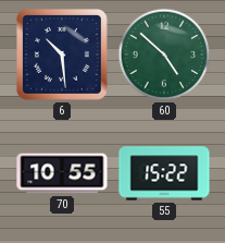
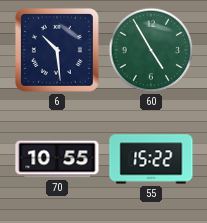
60: 4:52 -> 4:55 (151, 50)
